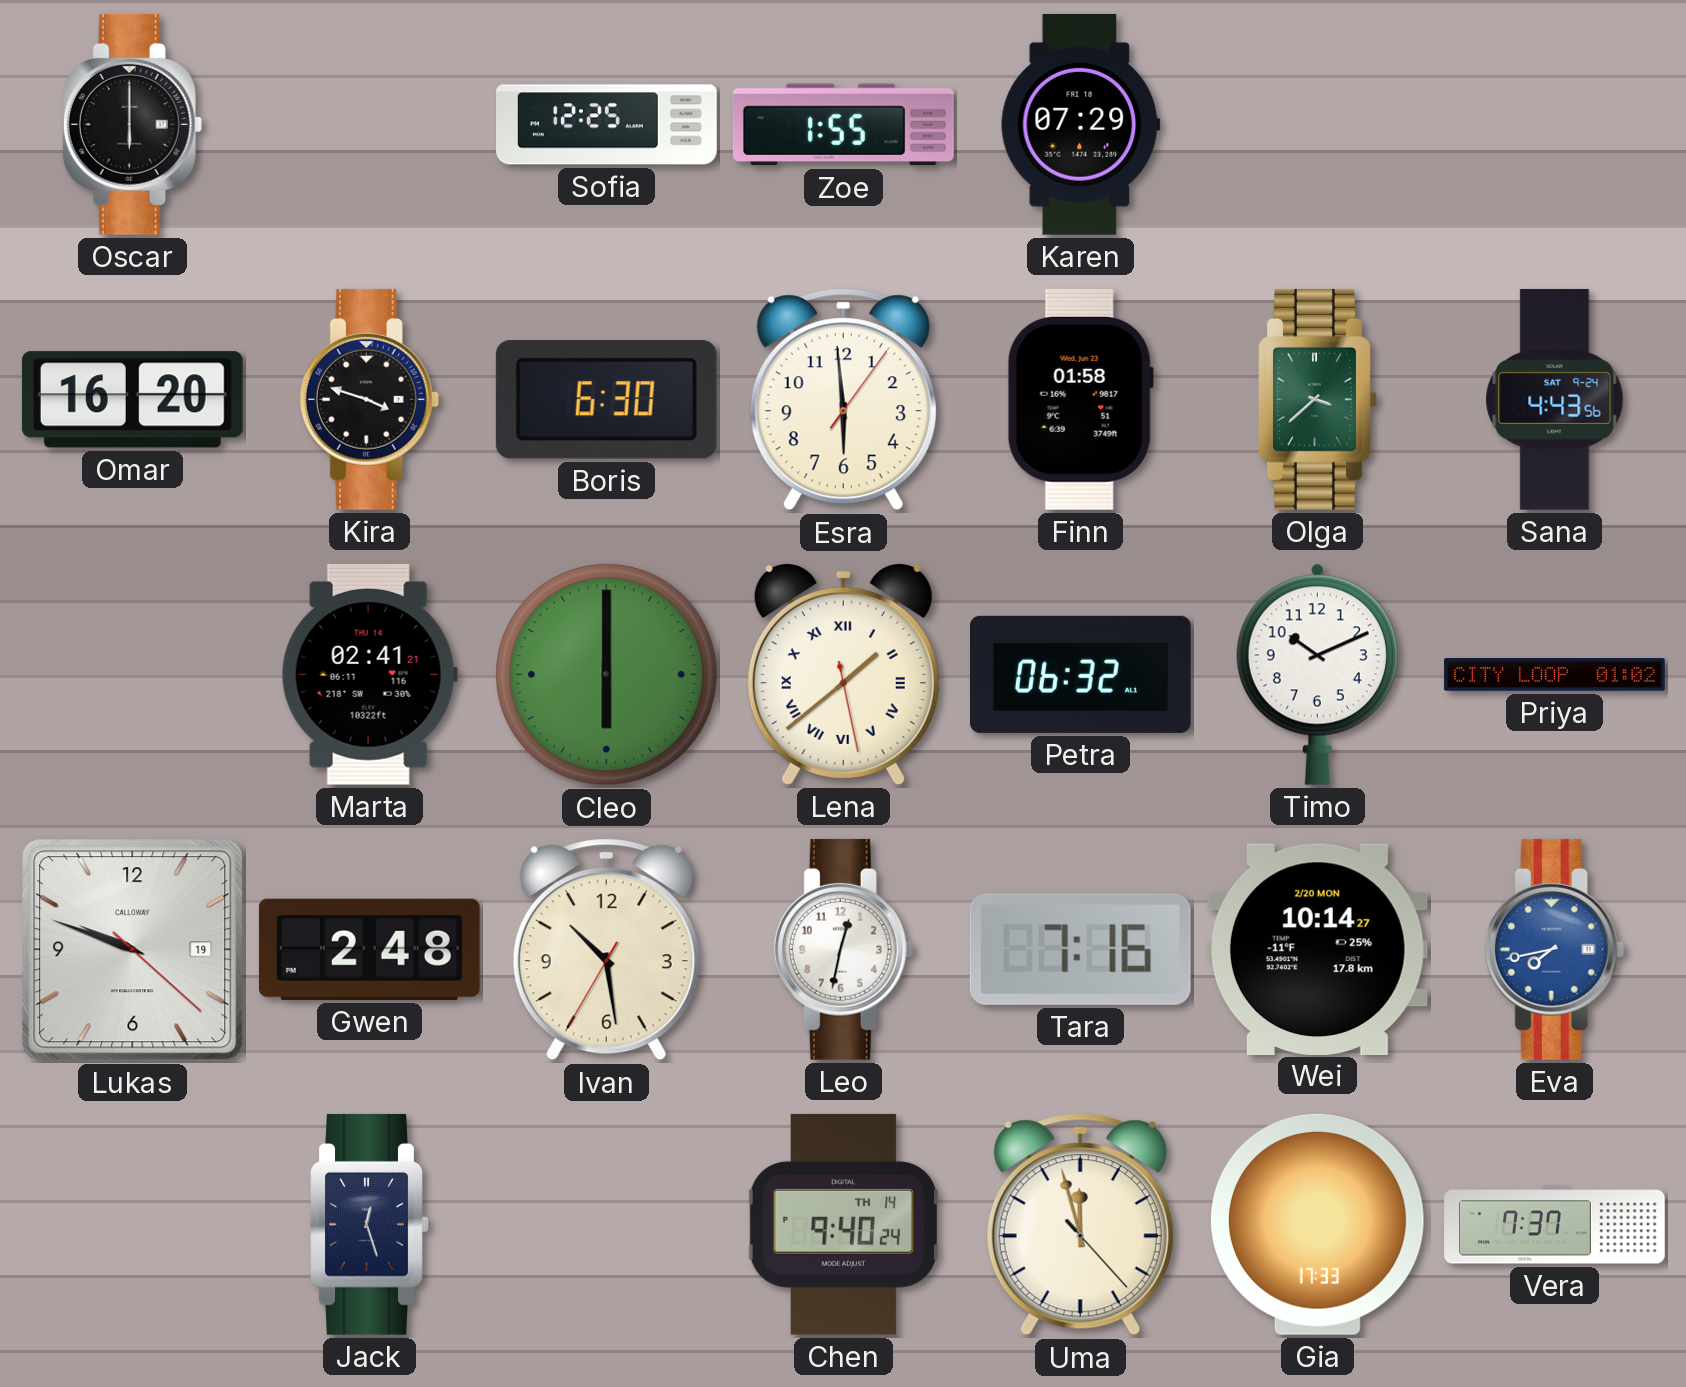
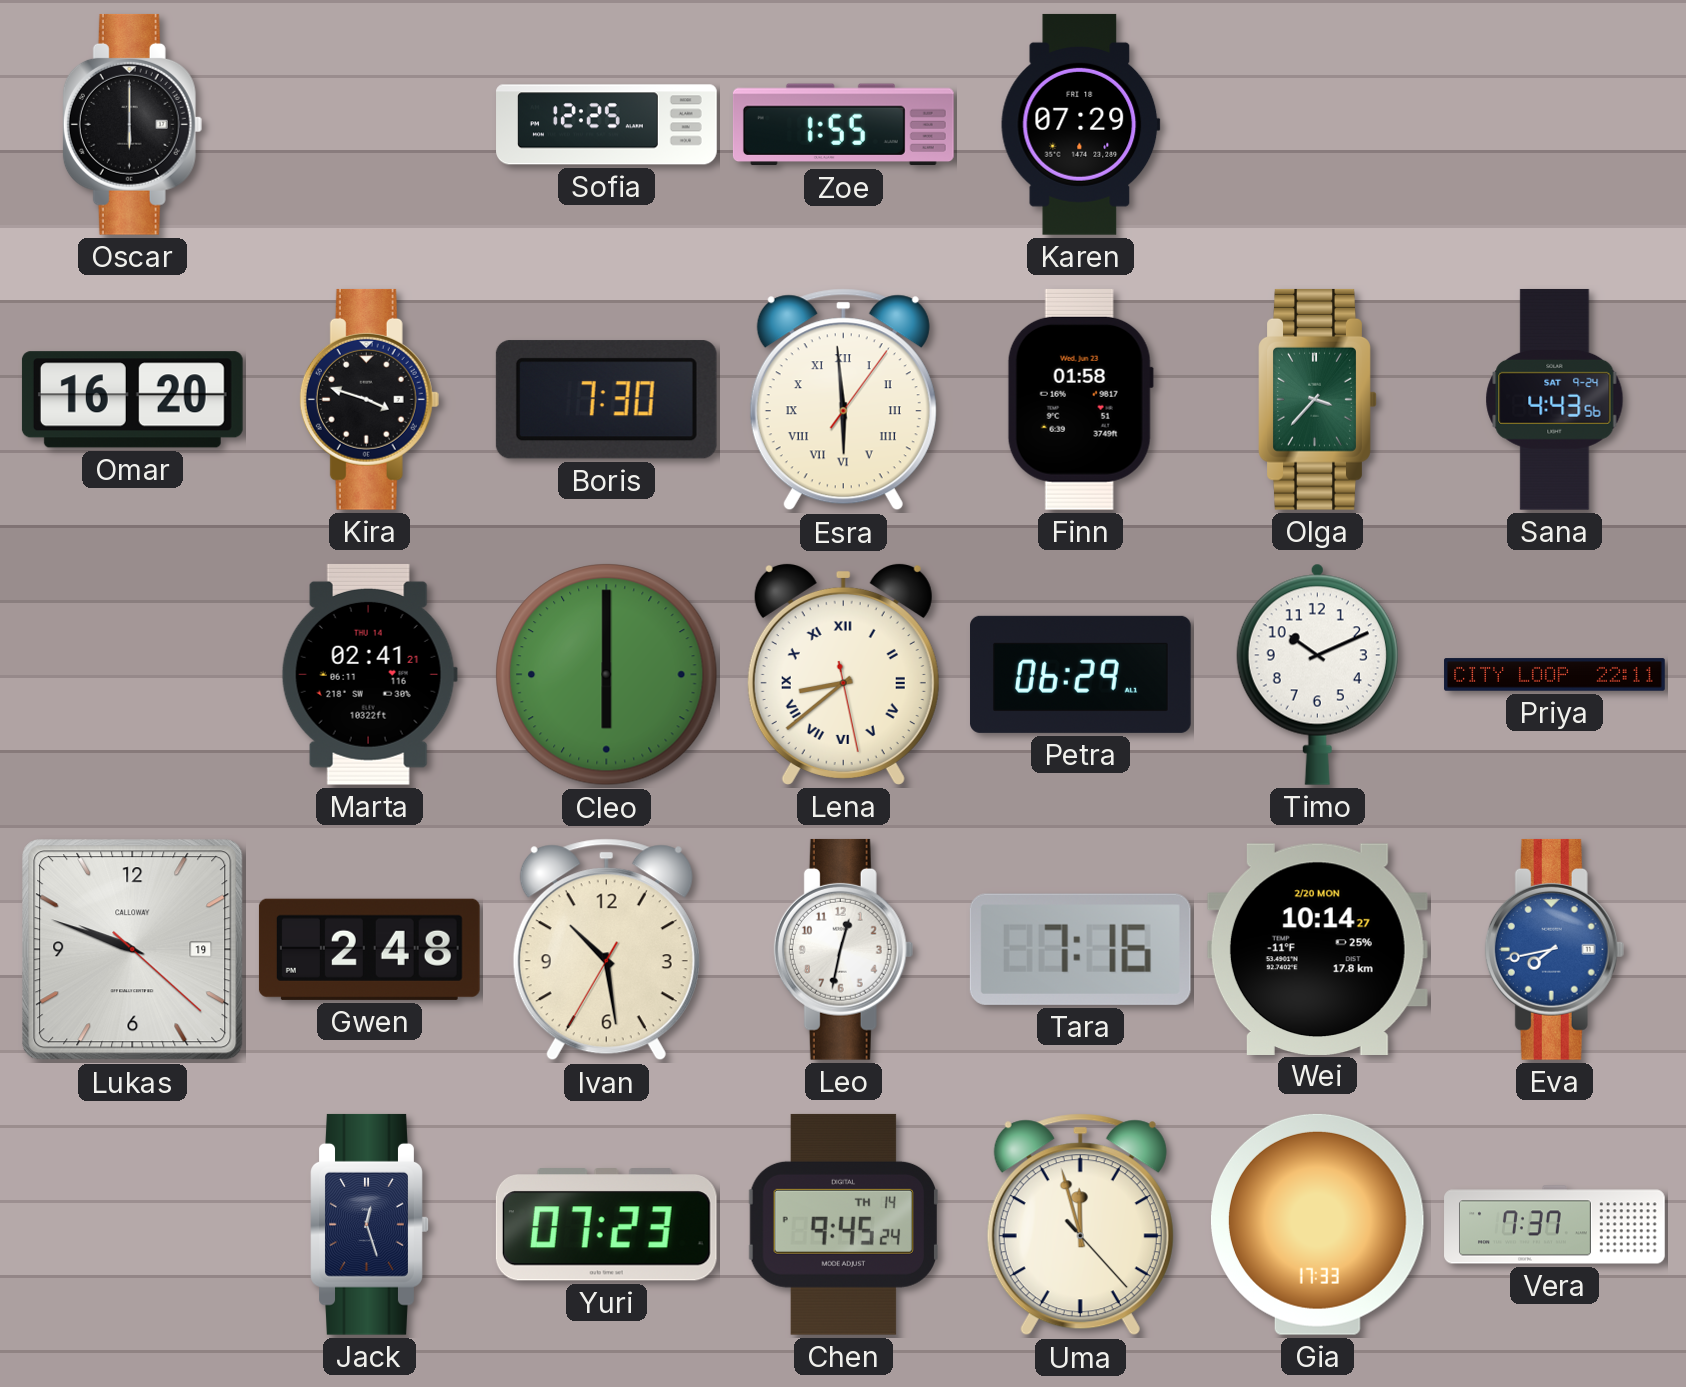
Boris: 6:30 -> 7:30 (606, 400)
Esra numerals: Arabic -> Roman (843, 400)
Olga: 3:38 -> 3:37 (1318, 399)
Lena: 1:38 -> 8:38 (843, 674)
Petra: 06:32 -> 06:29 (1081, 674)
Priya: 01:02 -> 22:11 (1555, 675)
Yuri: none -> 07:23 (606, 1225)
Chen: 9:40 -> 9:45 (843, 1224)
